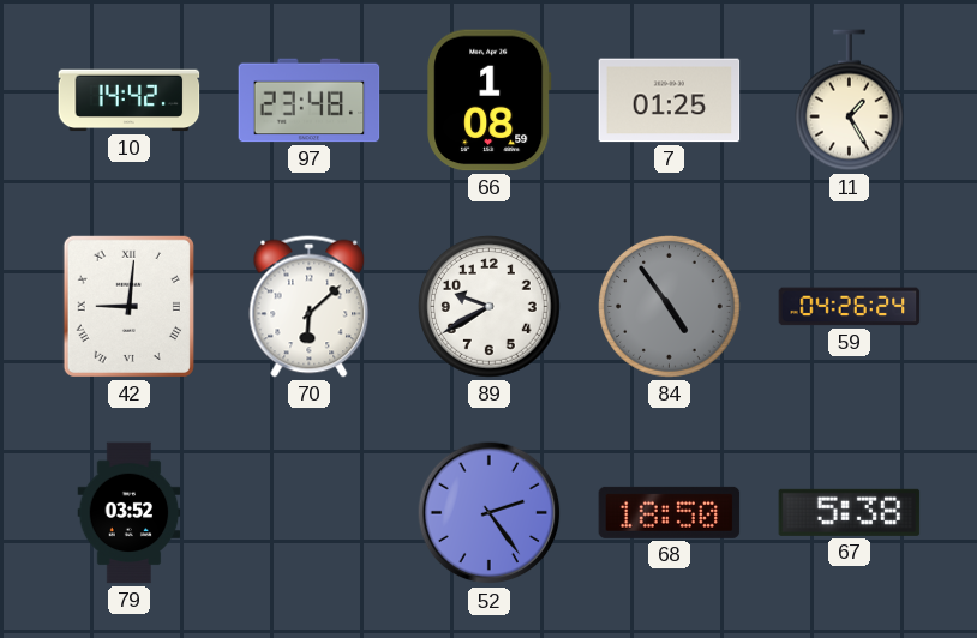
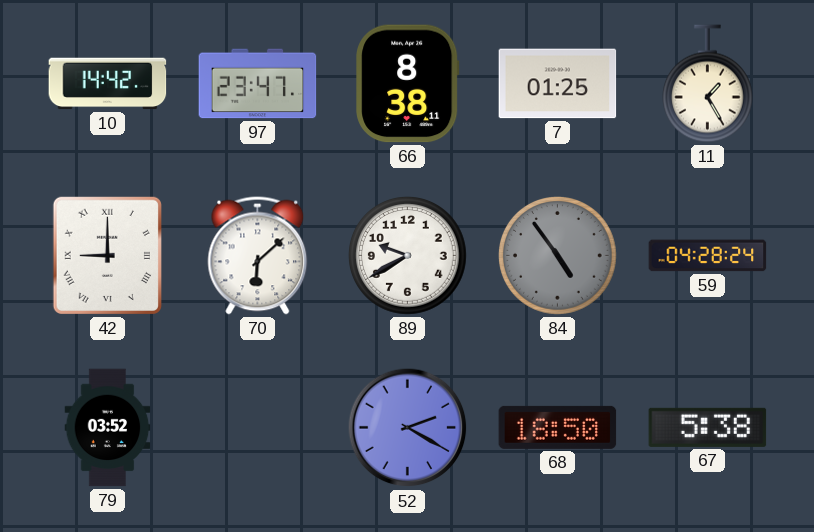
97: 23:48 -> 23:47 (258, 84)
66: 1:08 -> 8:38 (408, 84)
42: 9:01 -> 9:00 (107, 255)
59: 04:26 -> 04:28 (708, 256)
52: 2:24 -> 2:20 (408, 428)
